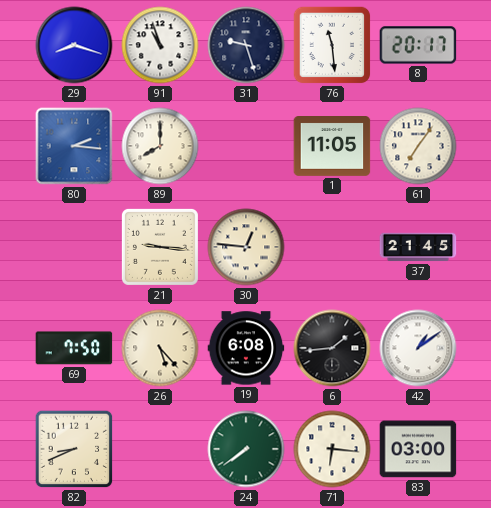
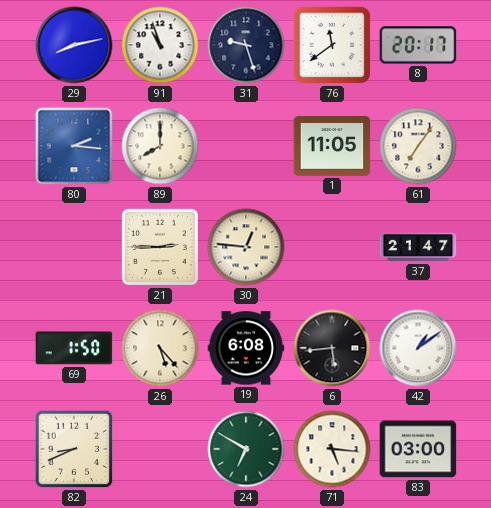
29: 8:18 -> 8:13 (74, 45)
76: 11:29 -> 11:39 (332, 45)
21: 9:16 -> 2:45 (160, 247)
37: 21:45 -> 21:47 (418, 247)
69: 7:50 -> 1:50 (74, 348)
6: 1:44 -> 5:44 (332, 348)
24: 7:39 -> 6:50 (246, 449)
71: 6:16 -> 5:16 (332, 449)
